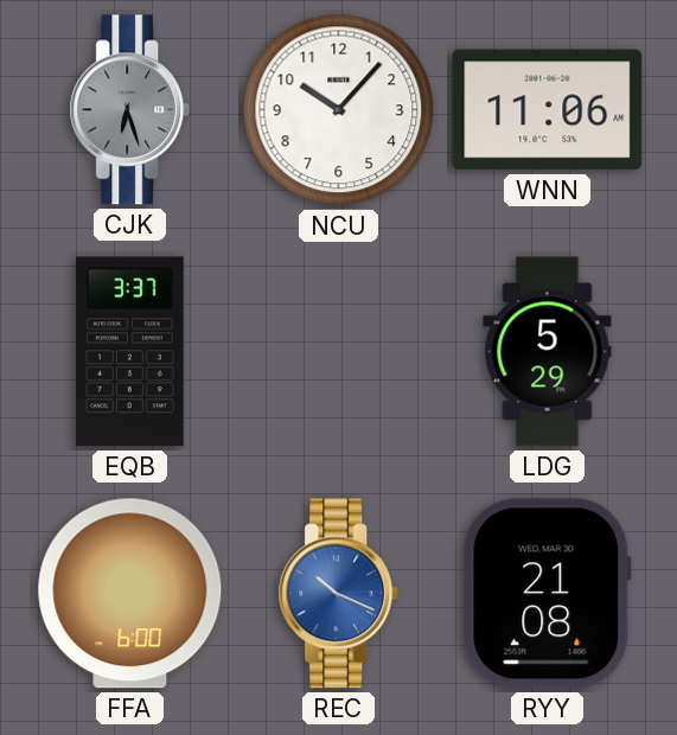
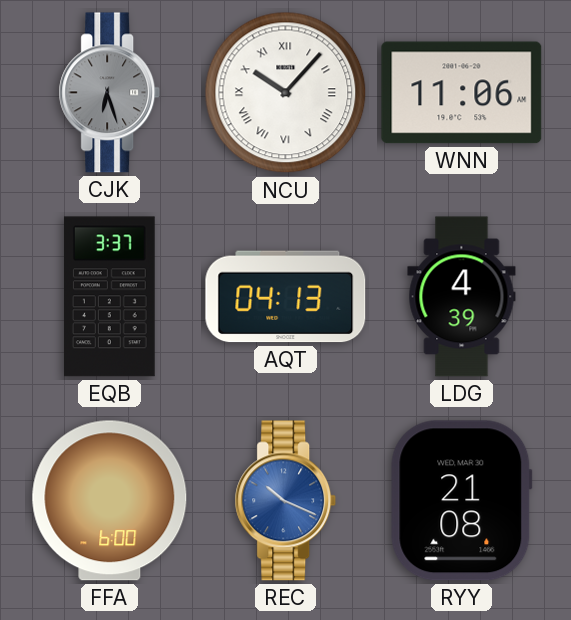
NCU numerals: Arabic -> Roman (286, 93)
AQT: none -> 04:13 (286, 297)
LDG: 5:29 -> 4:39 (462, 297)
